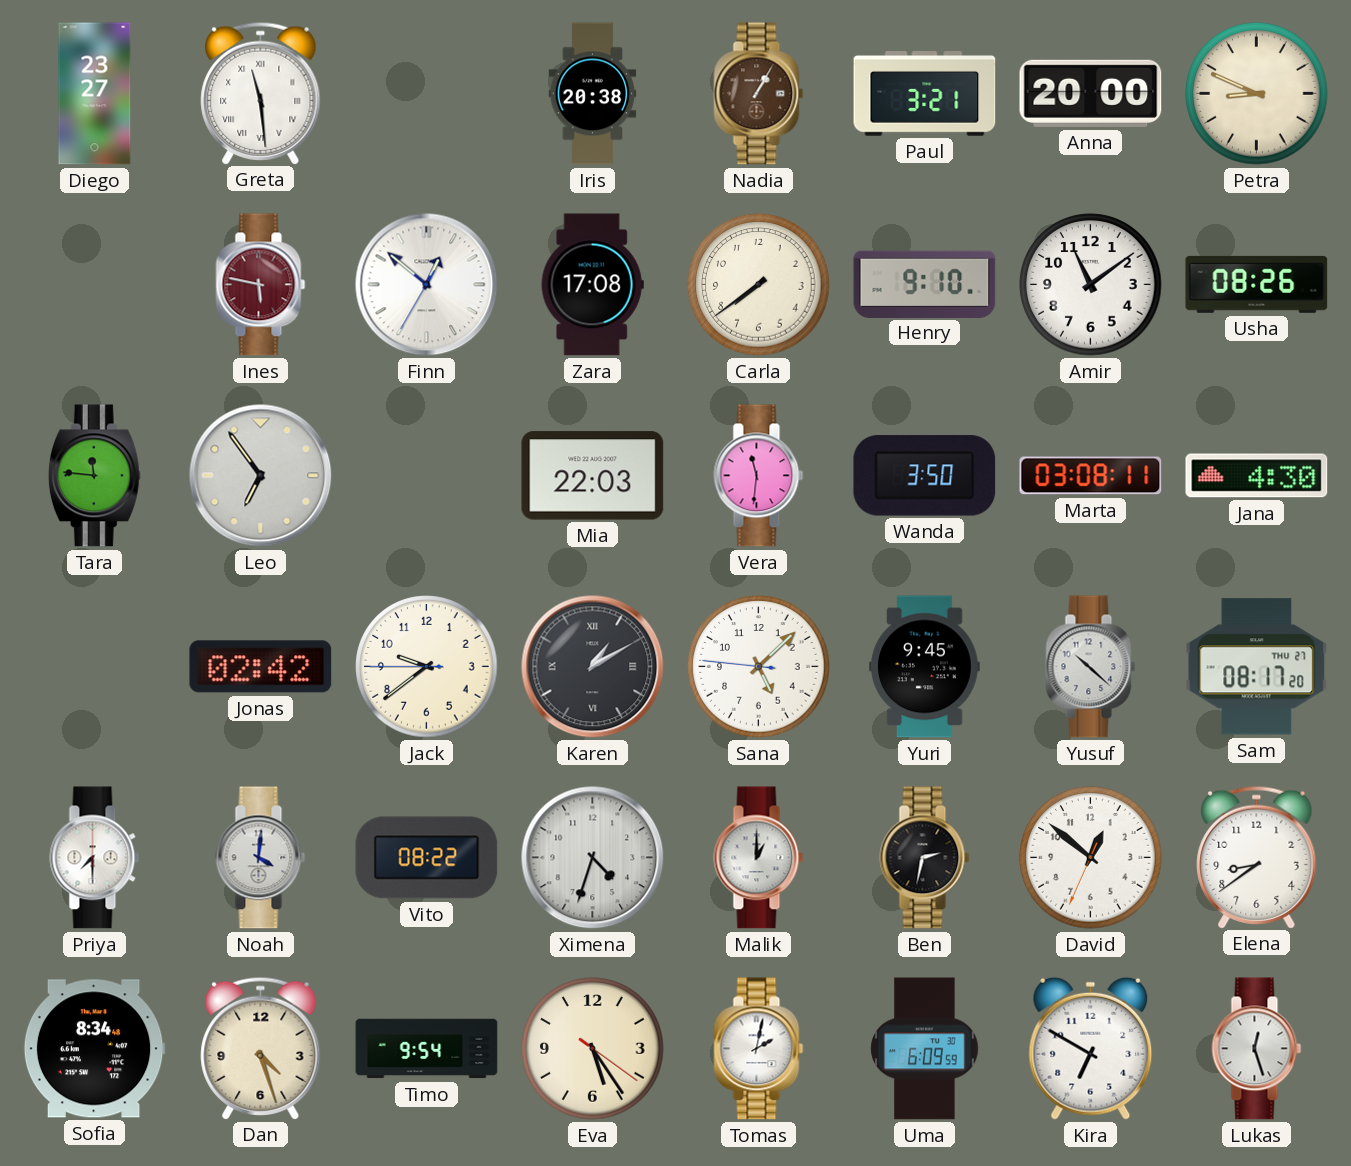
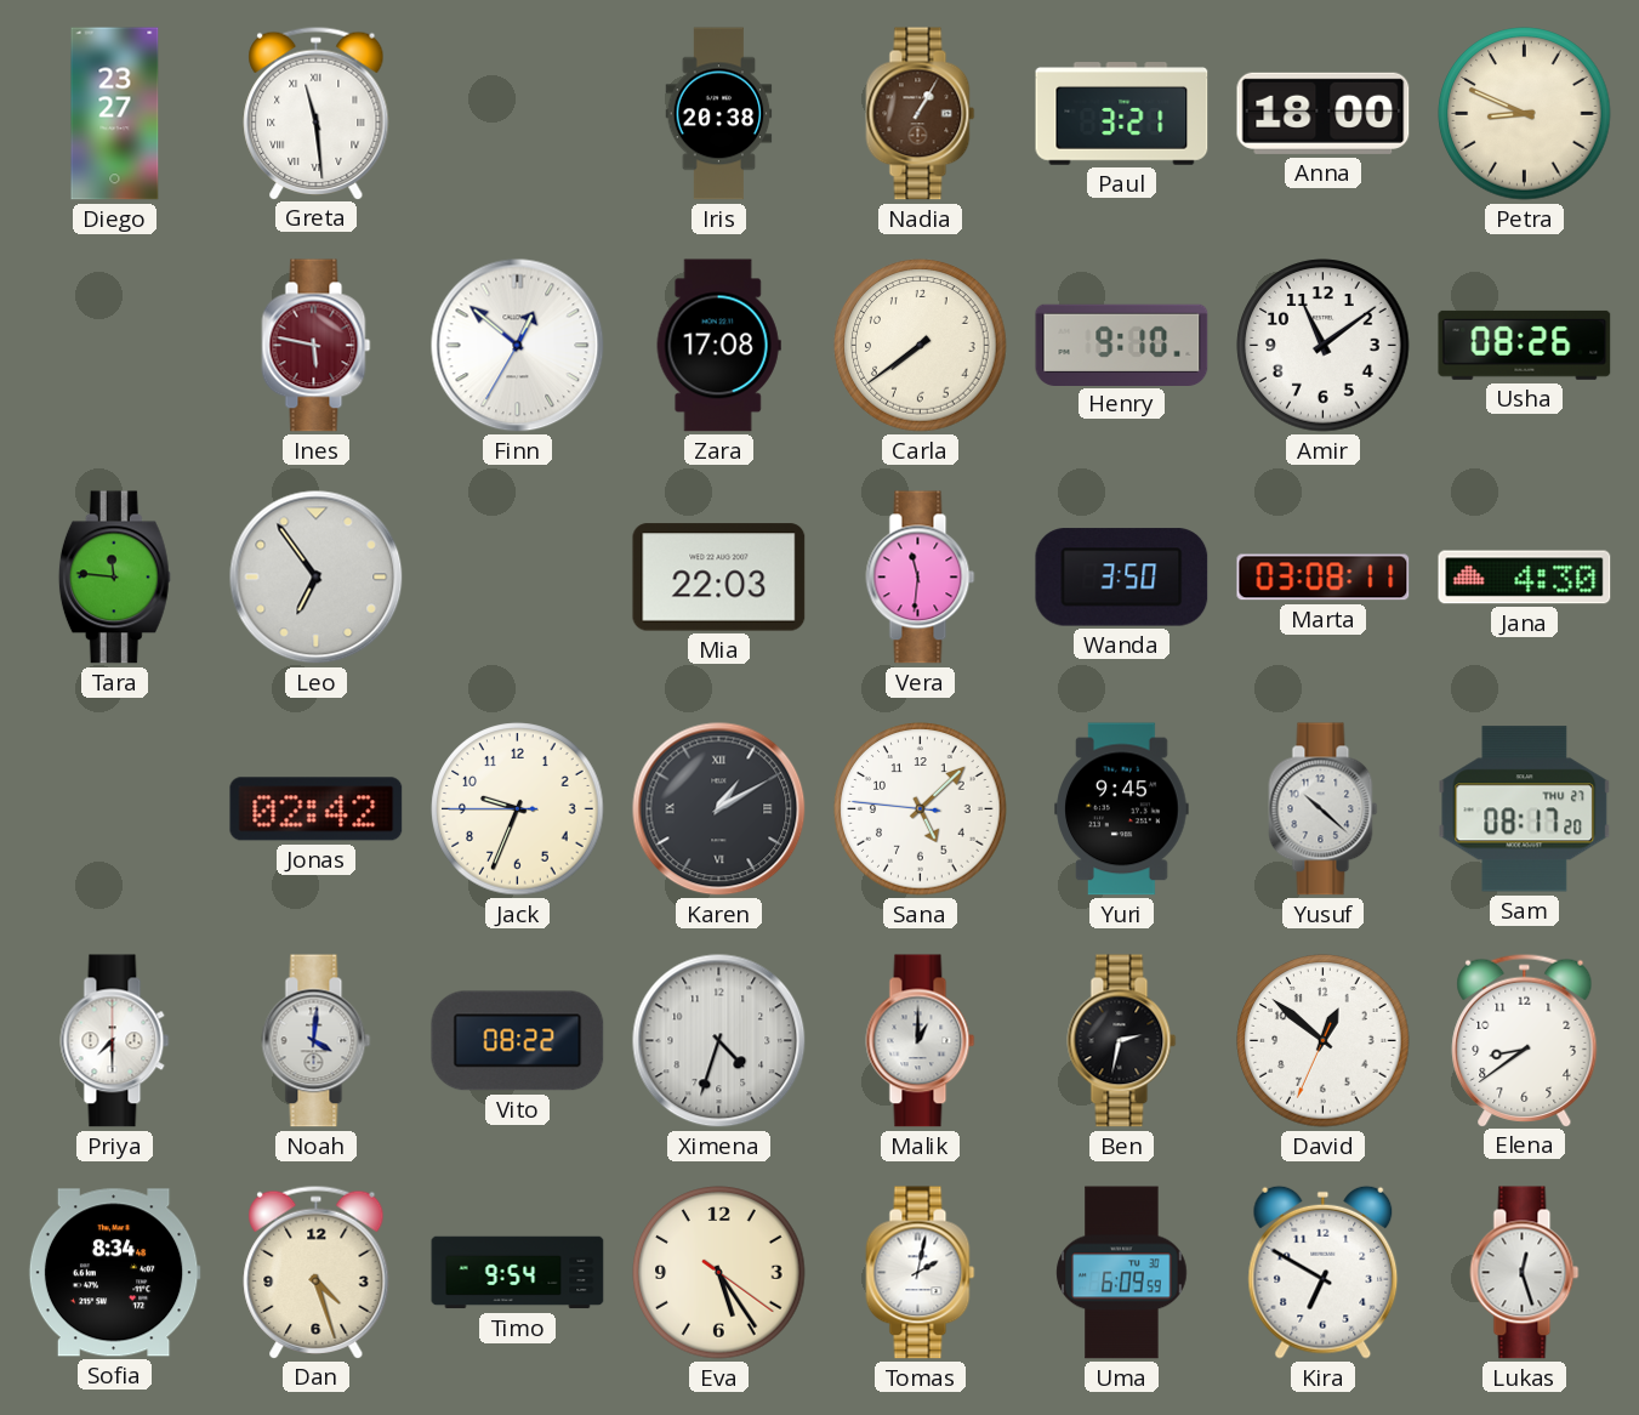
Anna: 20:00 -> 18:00 (1324, 113)
Jack: 9:38 -> 9:33 (518, 809)
